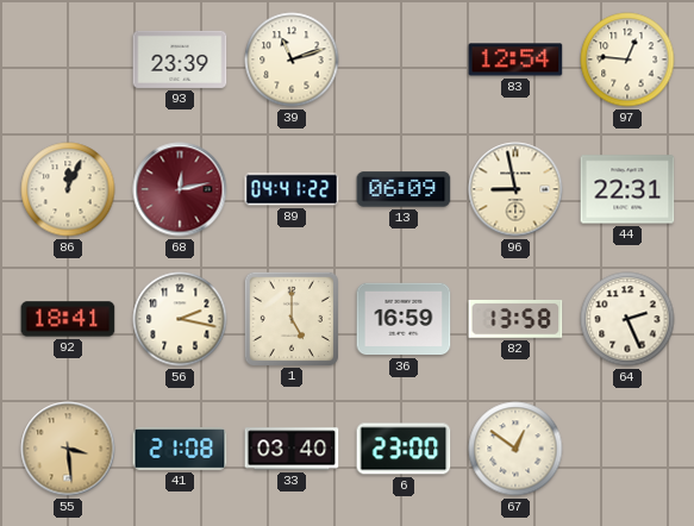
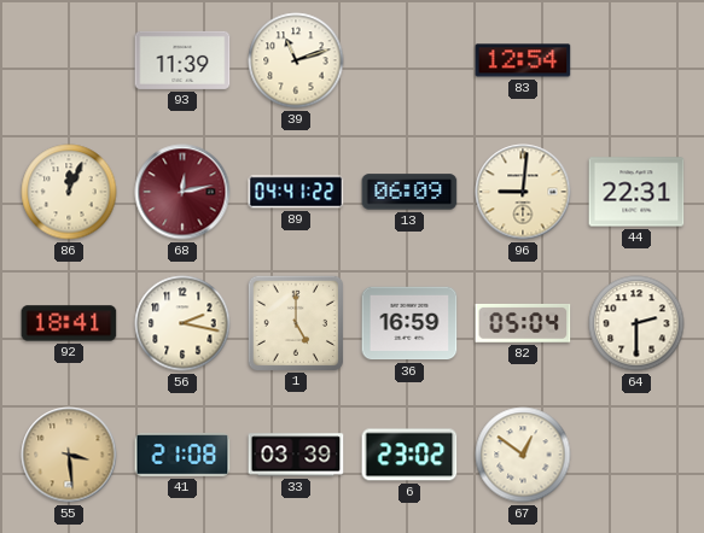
93: 23:39 -> 11:39 (182, 60)
97: 12:46 -> none (627, 60)
96: 8:58 -> 9:01 (523, 192)
82: 13:58 -> 05:04 (523, 323)
64: 2:26 -> 2:30 (636, 323)
33: 03:40 -> 03:39 (296, 455)
6: 23:00 -> 23:02 (409, 455)
